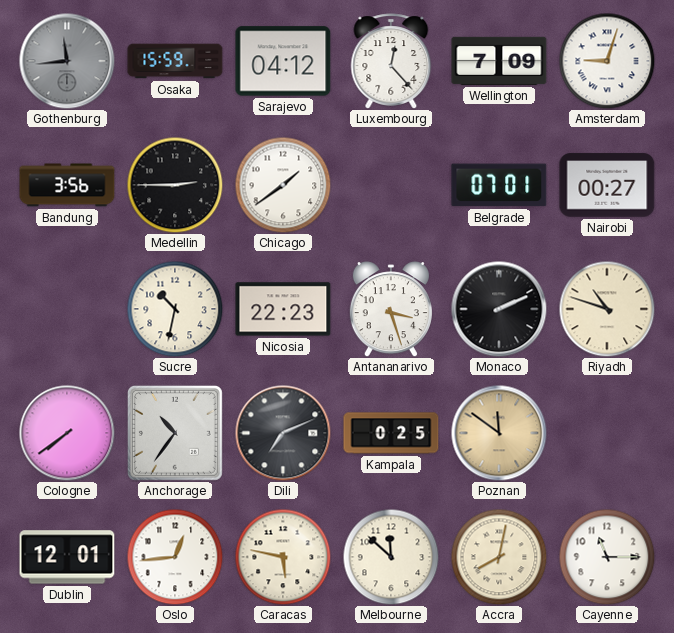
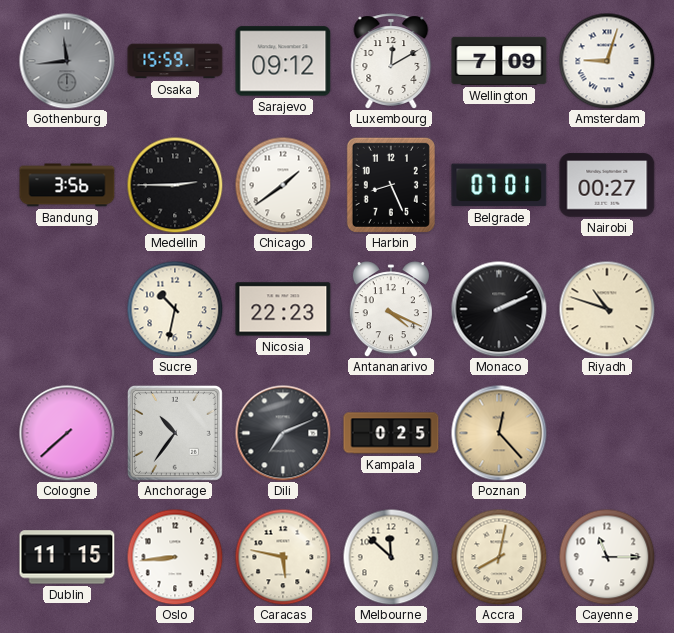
Sarajevo: 04:12 -> 09:12 (283, 61)
Luxembourg: 12:23 -> 12:10 (391, 61)
Harbin: none -> 8:26 (391, 185)
Antananarivo: 3:27 -> 4:19 (391, 309)
Cologne: 7:39 -> 7:38 (67, 433)
Poznan: 11:51 -> 12:23 (499, 433)
Dublin: 12:01 -> 11:15 (67, 557)
Oslo: 12:44 -> 8:44 (175, 557)
